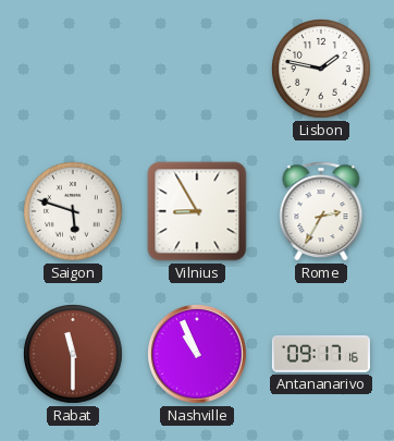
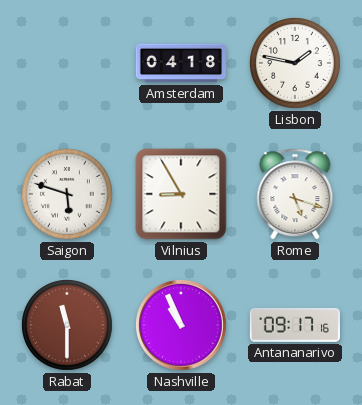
Amsterdam: none -> 04:18 (180, 63)
Rome: 2:35 -> 5:18 (295, 194)
